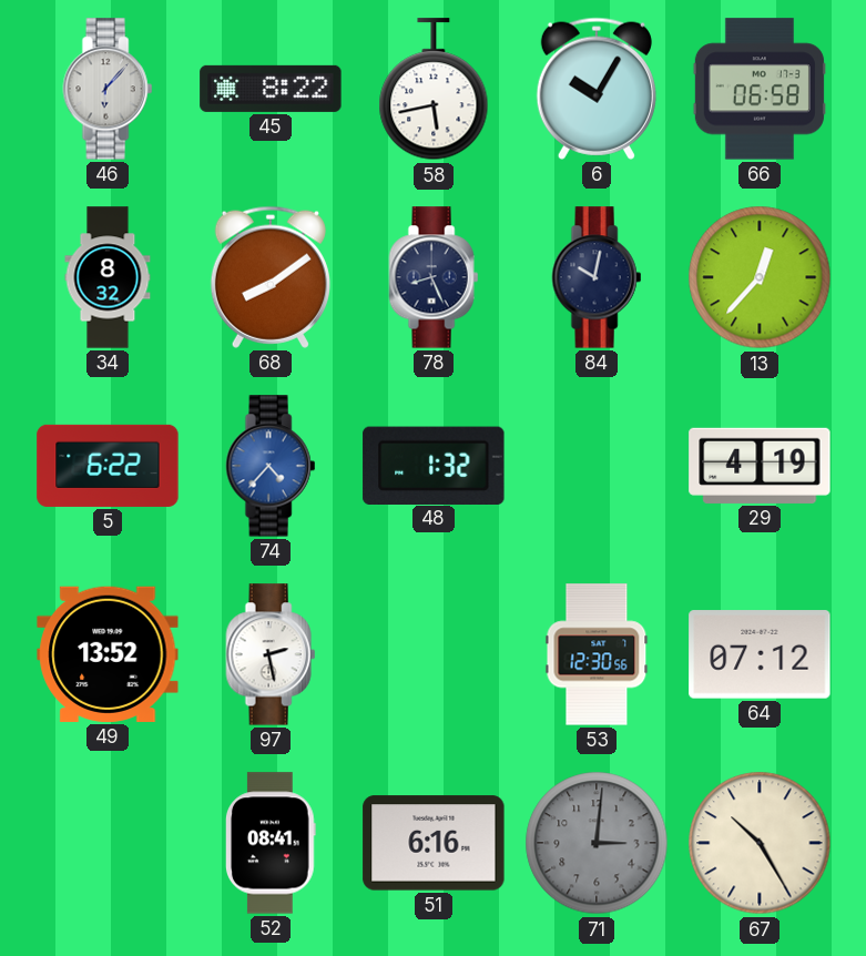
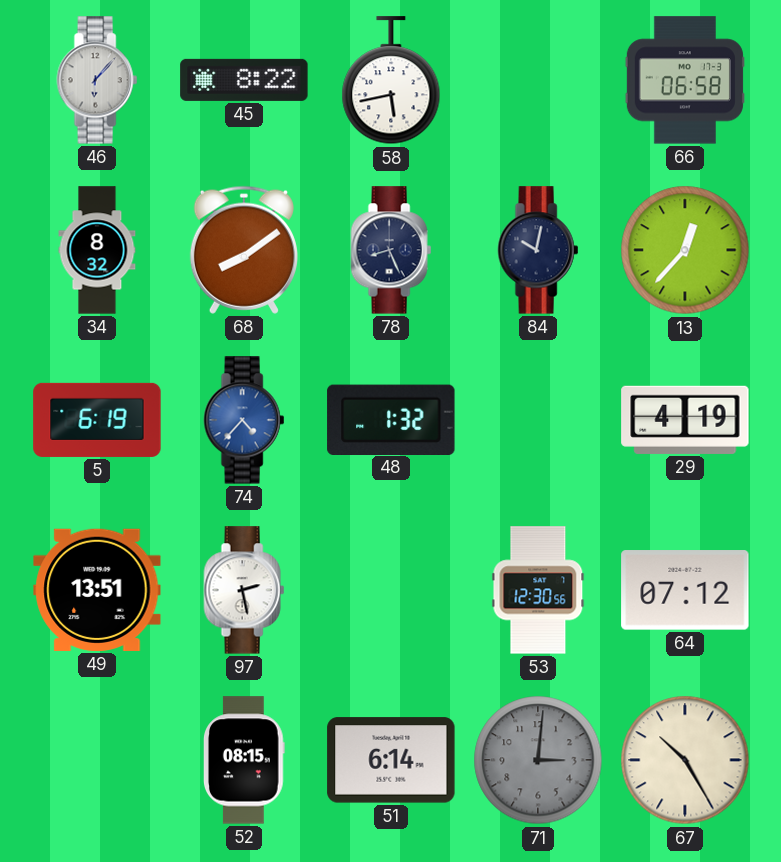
6: 10:05 -> none (597, 89)
5: 6:22 -> 6:19 (97, 420)
49: 13:52 -> 13:51 (97, 590)
52: 08:41 -> 08:15 (245, 760)
51: 6:16 -> 6:14 (391, 760)
